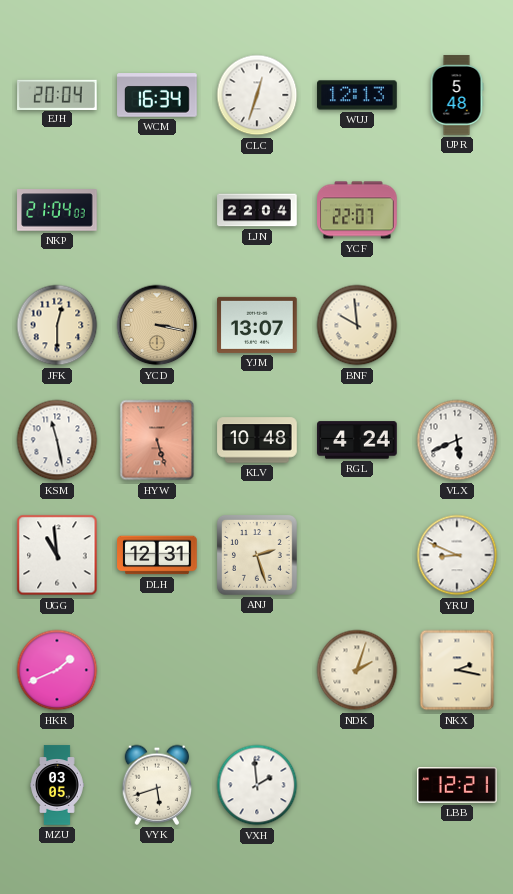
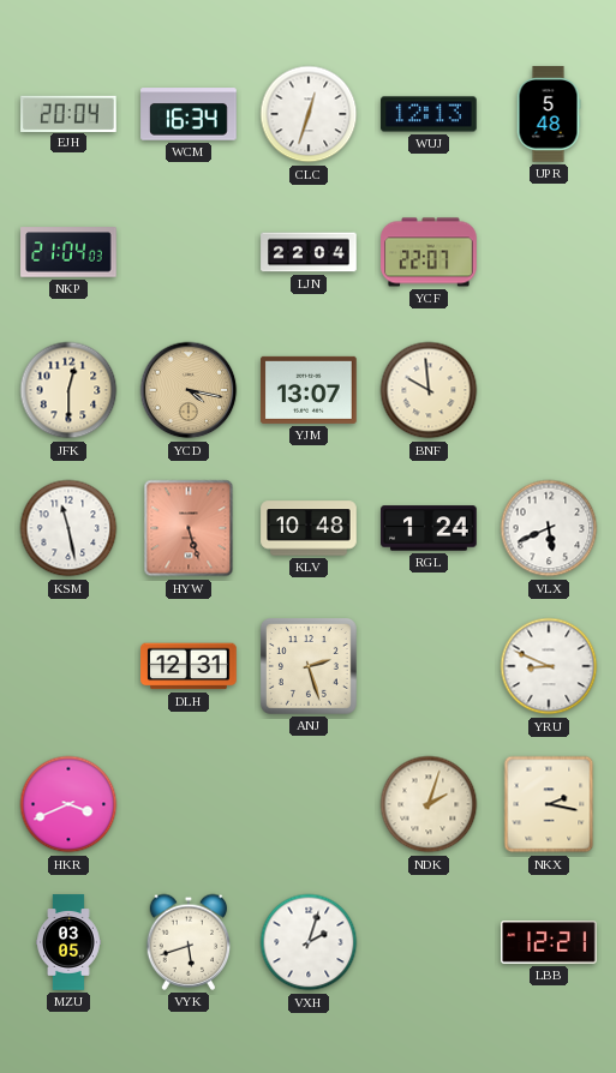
YCD: 3:17 -> 4:17 (189, 390)
RGL: 4:24 -> 1:24 (429, 528)
UGG: 10:59 -> none (57, 555)
HKR: 1:41 -> 3:41 (68, 804)
VXH: 1:59 -> 2:03 (309, 942)
